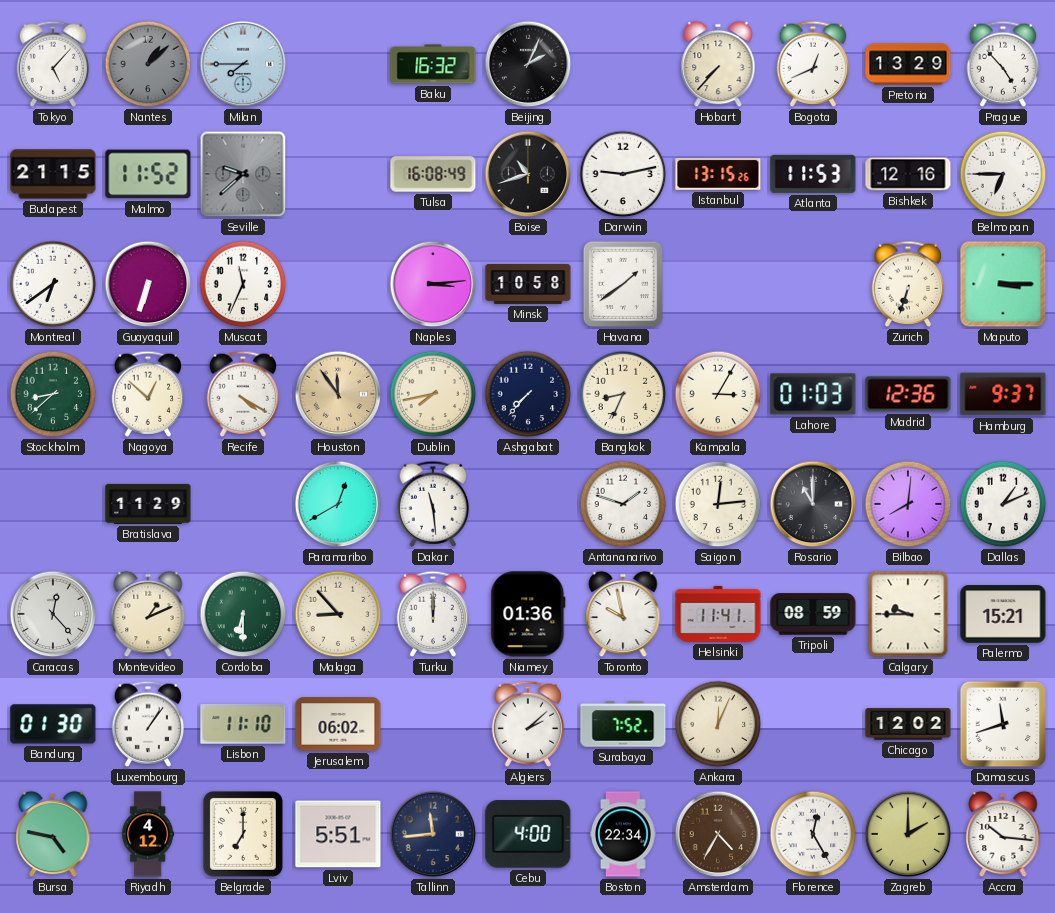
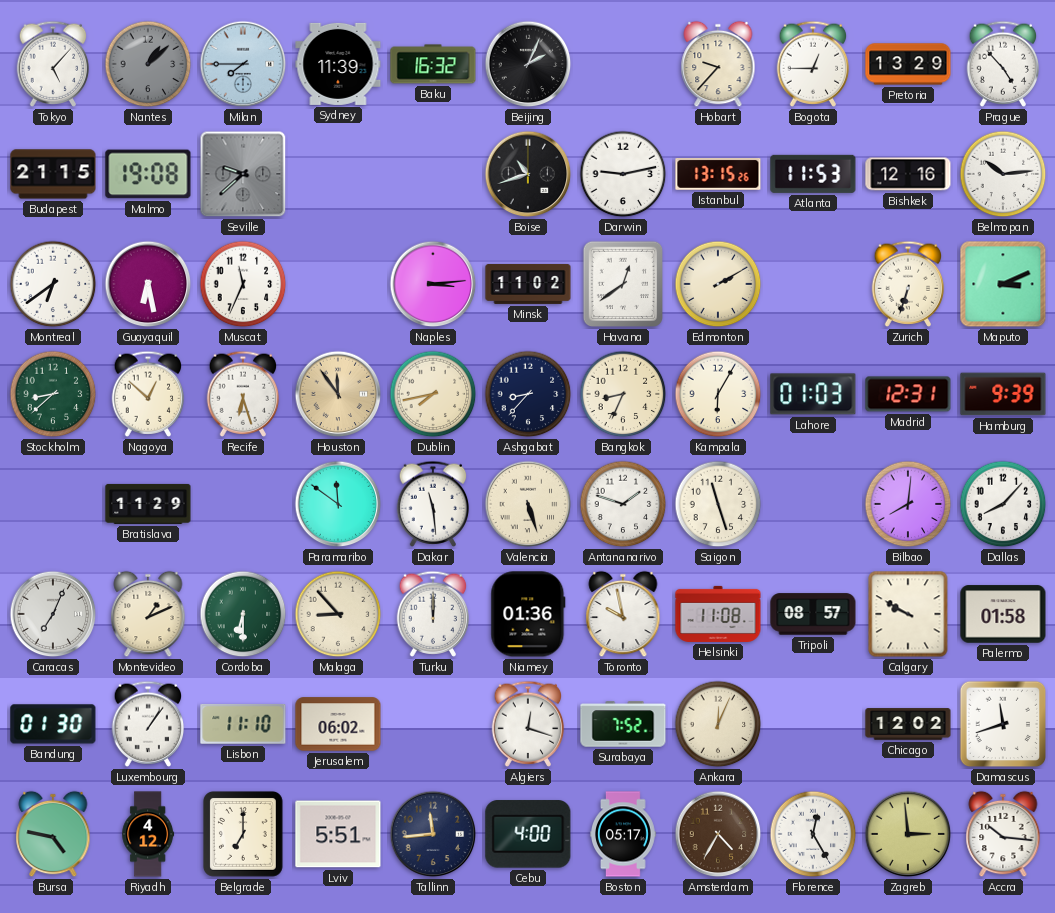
Sydney: none -> 11:39 (338, 64)
Hobart: 7:37 -> 9:37 (718, 64)
Bogota: 12:41 -> 12:45 (813, 64)
Malmo: 11:52 -> 19:08 (148, 174)
Tulsa: 16:08 -> none (433, 174)
Belmopan: 6:45 -> 10:14 (1003, 174)
Guayaquil: 6:33 -> 6:28 (148, 284)
Minsk: 10:58 -> 11:02 (528, 284)
Havana: 1:39 -> 12:39 (622, 284)
Edmonton: none -> 2:10 (718, 284)
Maputo: 3:15 -> 3:11 (1003, 284)
Recife: 4:20 -> 6:27 (243, 394)
Ashgabat: 7:37 -> 8:37 (528, 394)
Kampala: 3:05 -> 6:05 (718, 394)
Madrid: 12:36 -> 12:31 (908, 394)
Hamburg: 9:37 -> 9:39 (1003, 394)
Paramaribo: 12:40 -> 11:51 (338, 504)
Valencia: none -> 5:27 (528, 504)
Saigon: 12:14 -> 11:27 (718, 504)
Rosario: 11:00 -> none (813, 504)
Dallas: 1:11 -> 8:07 (1003, 504)
Caracas: 12:23 -> 7:04 (53, 614)
Helsinki: 11:41 -> 11:08 (718, 614)
Tripoli: 08:59 -> 08:57 (813, 614)
Calgary: 9:45 -> 9:50 (908, 614)
Palermo: 15:21 -> 01:58 (1003, 614)
Algiers: 2:08 -> 12:18 (528, 724)
Boston: 22:34 -> 05:17 (624, 834)
Zagreb: 2:00 -> 2:59 (908, 834)
